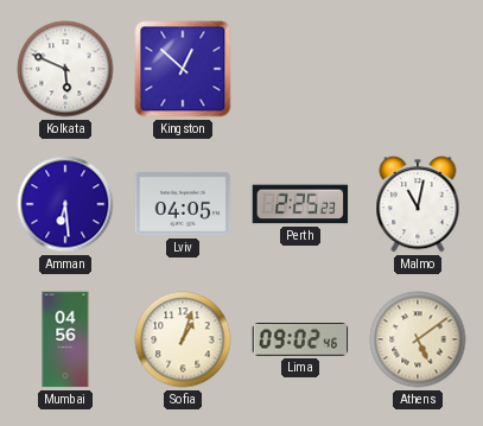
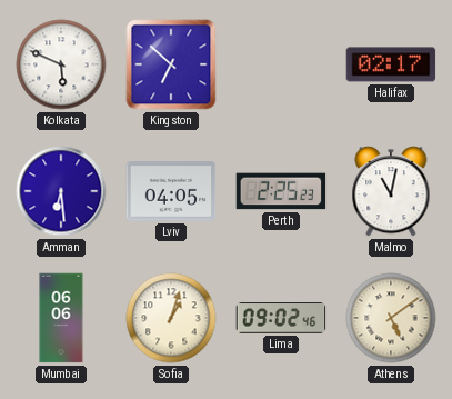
Kingston: 12:52 -> 6:52 (171, 64)
Halifax: none -> 02:17 (391, 64)
Mumbai: 04:56 -> 06:06 (61, 318)
